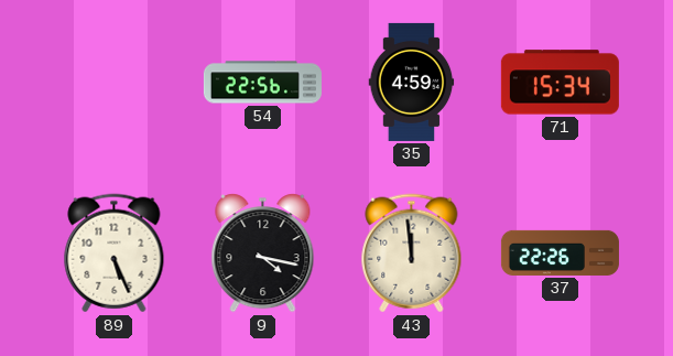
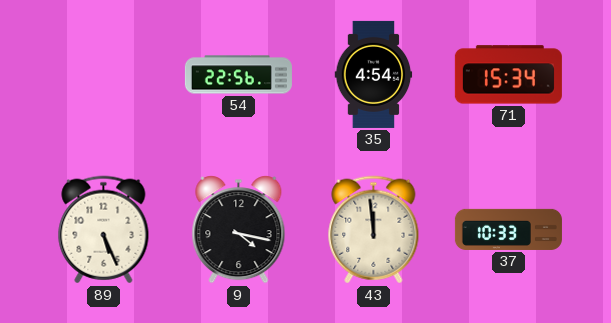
35: 4:59 -> 4:54 (374, 74)
37: 22:26 -> 10:33 (508, 229)
